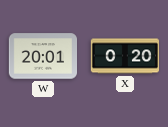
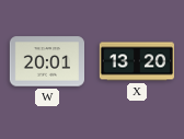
X: 0:20 -> 13:20 (137, 61)
